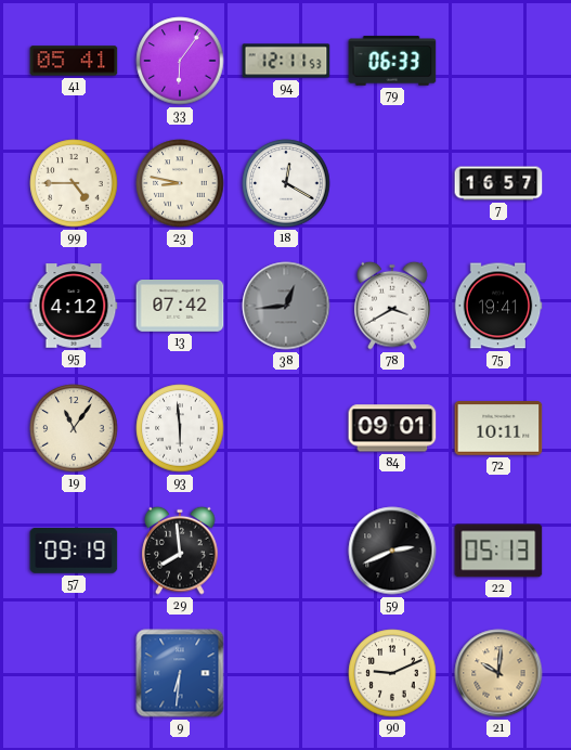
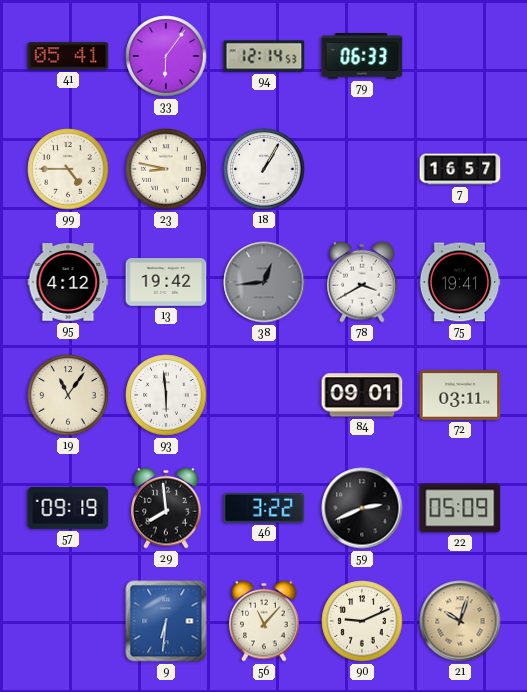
94: 12:11 -> 12:14 (264, 56)
18: 12:20 -> 1:05 (264, 169)
13: 07:42 -> 19:42 (166, 283)
72: 10:11 -> 03:11 (460, 395)
46: none -> 3:22 (264, 509)
22: 05:13 -> 05:09 (460, 508)
56: none -> 11:07 (264, 621)
21: 10:01 -> 10:03 (460, 621)
